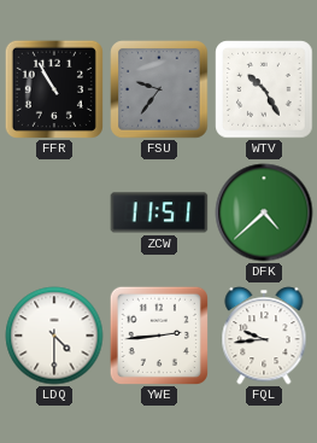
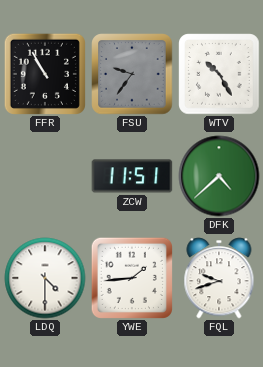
YWE: 2:44 -> 1:44 (132, 278)
FQL: 9:44 -> 9:42 (219, 278)
